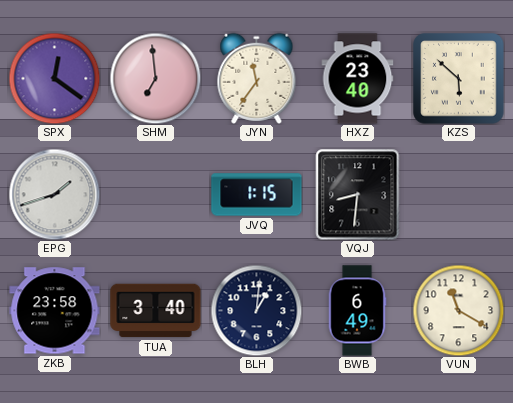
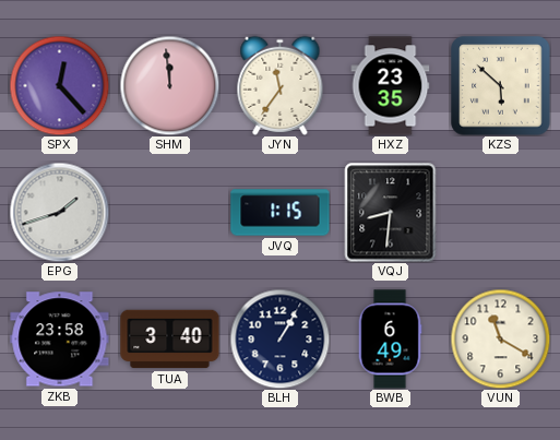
SPX: 12:21 -> 12:23 (59, 85)
SHM: 6:59 -> 11:59 (169, 85)
HXZ: 23:40 -> 23:35 (391, 86)
BLH: 1:01 -> 1:05 (279, 338)
